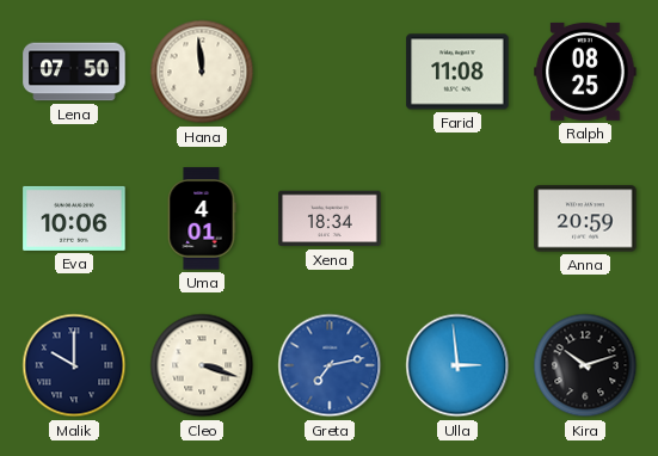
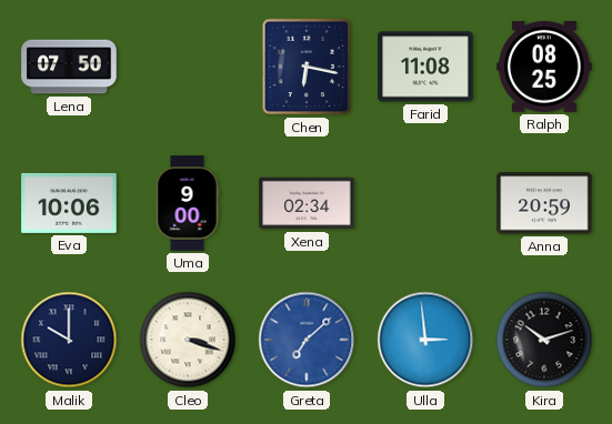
Hana: 11:59 -> none (202, 72)
Chen: none -> 6:17 (307, 67)
Uma: 4:01 -> 9:00 (188, 203)
Xena: 18:34 -> 02:34 (307, 203)
Greta: 7:13 -> 7:08 (307, 340)
